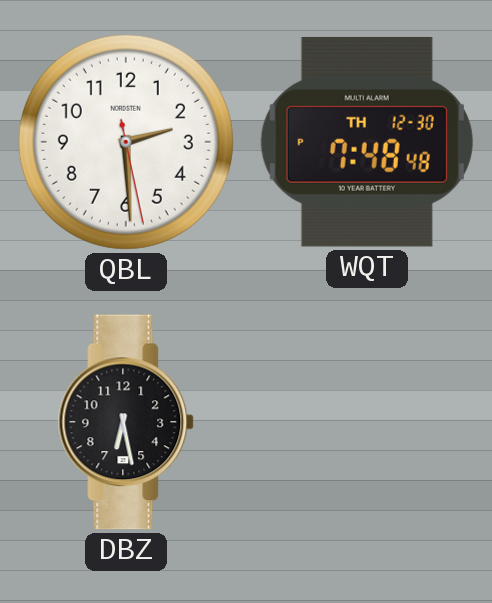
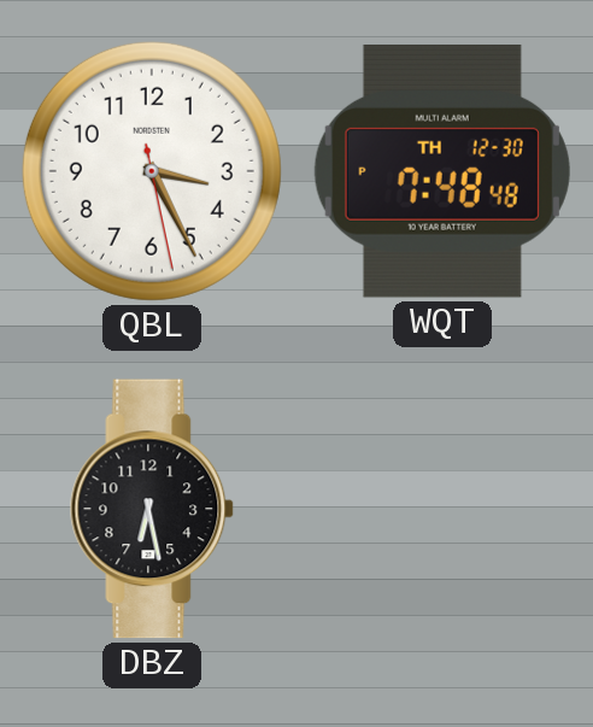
QBL: 2:29 -> 3:25 (152, 171)
